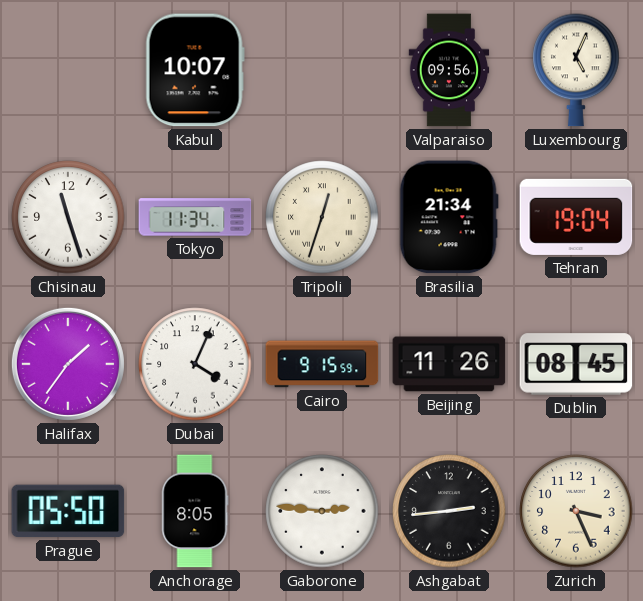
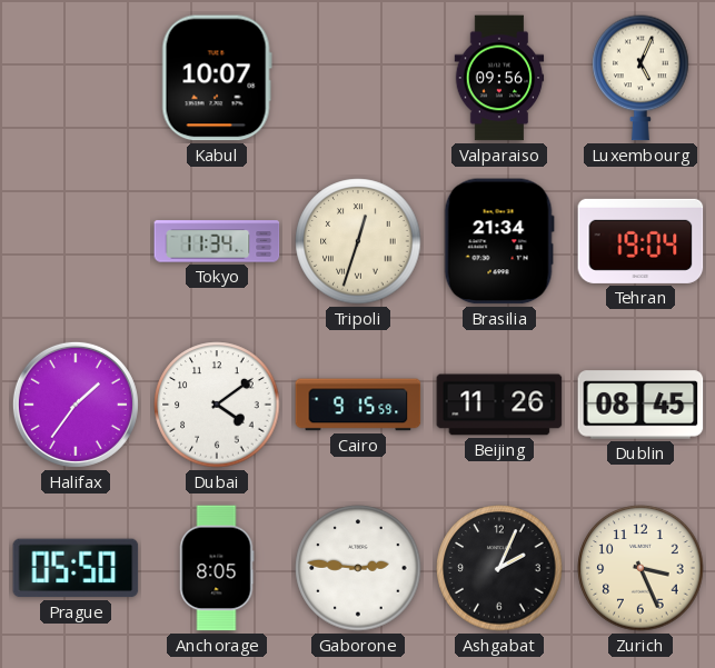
Chisinau: 11:27 -> none (68, 217)
Dubai: 4:04 -> 4:09 (217, 405)
Ashgabat: 2:44 -> 2:04 (499, 568)
